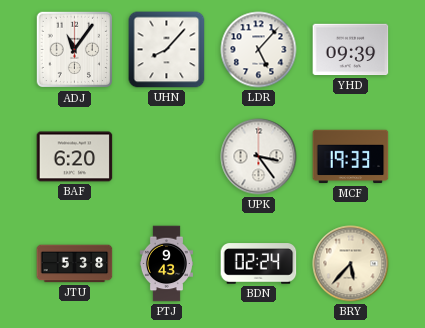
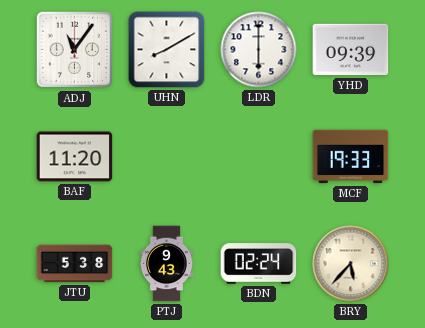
UHN: 8:07 -> 8:10 (167, 50)
LDR: 5:07 -> 6:00 (259, 50)
BAF: 6:20 -> 11:20 (75, 157)
UPK: 3:24 -> none (259, 157)
